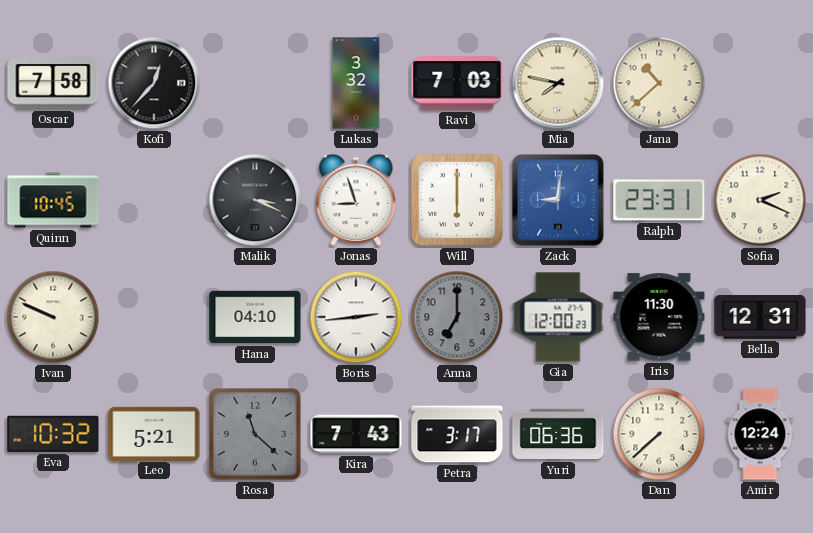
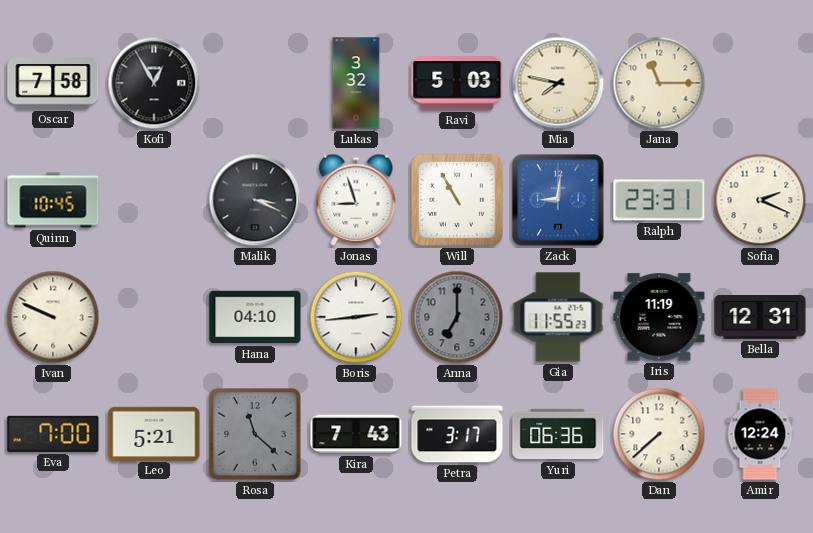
Kofi: 12:37 -> 12:55 (154, 83)
Ravi: 7:03 -> 5:03 (457, 83)
Jana: 10:38 -> 11:15 (659, 83)
Will: 6:00 -> 10:55 (457, 200)
Gia: 12:00 -> 11:55 (558, 317)
Iris: 11:30 -> 11:19 (659, 317)
Eva: 10:32 -> 7:00 (53, 434)
